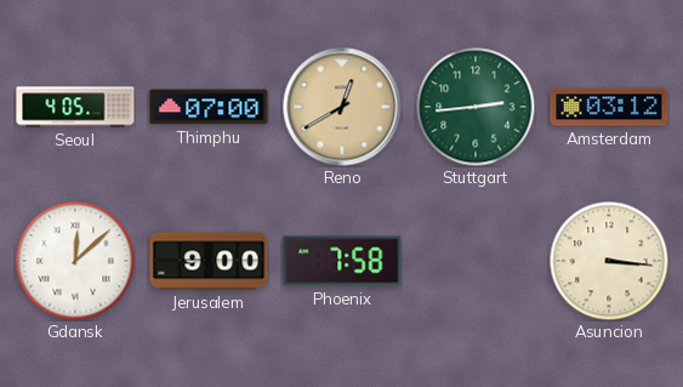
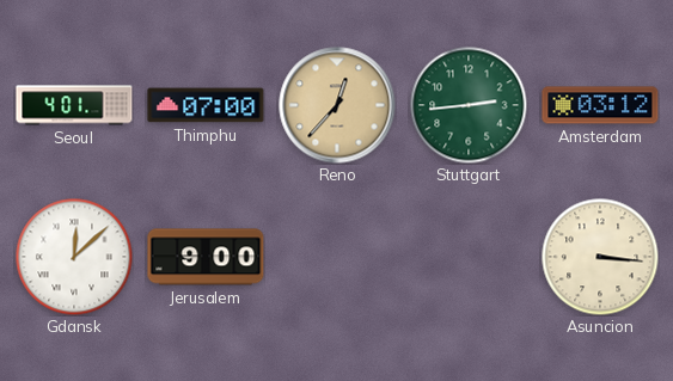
Seoul: 4:05 -> 4:01 (74, 105)
Reno: 12:40 -> 12:37 (337, 105)
Phoenix: 7:58 -> none (342, 261)
